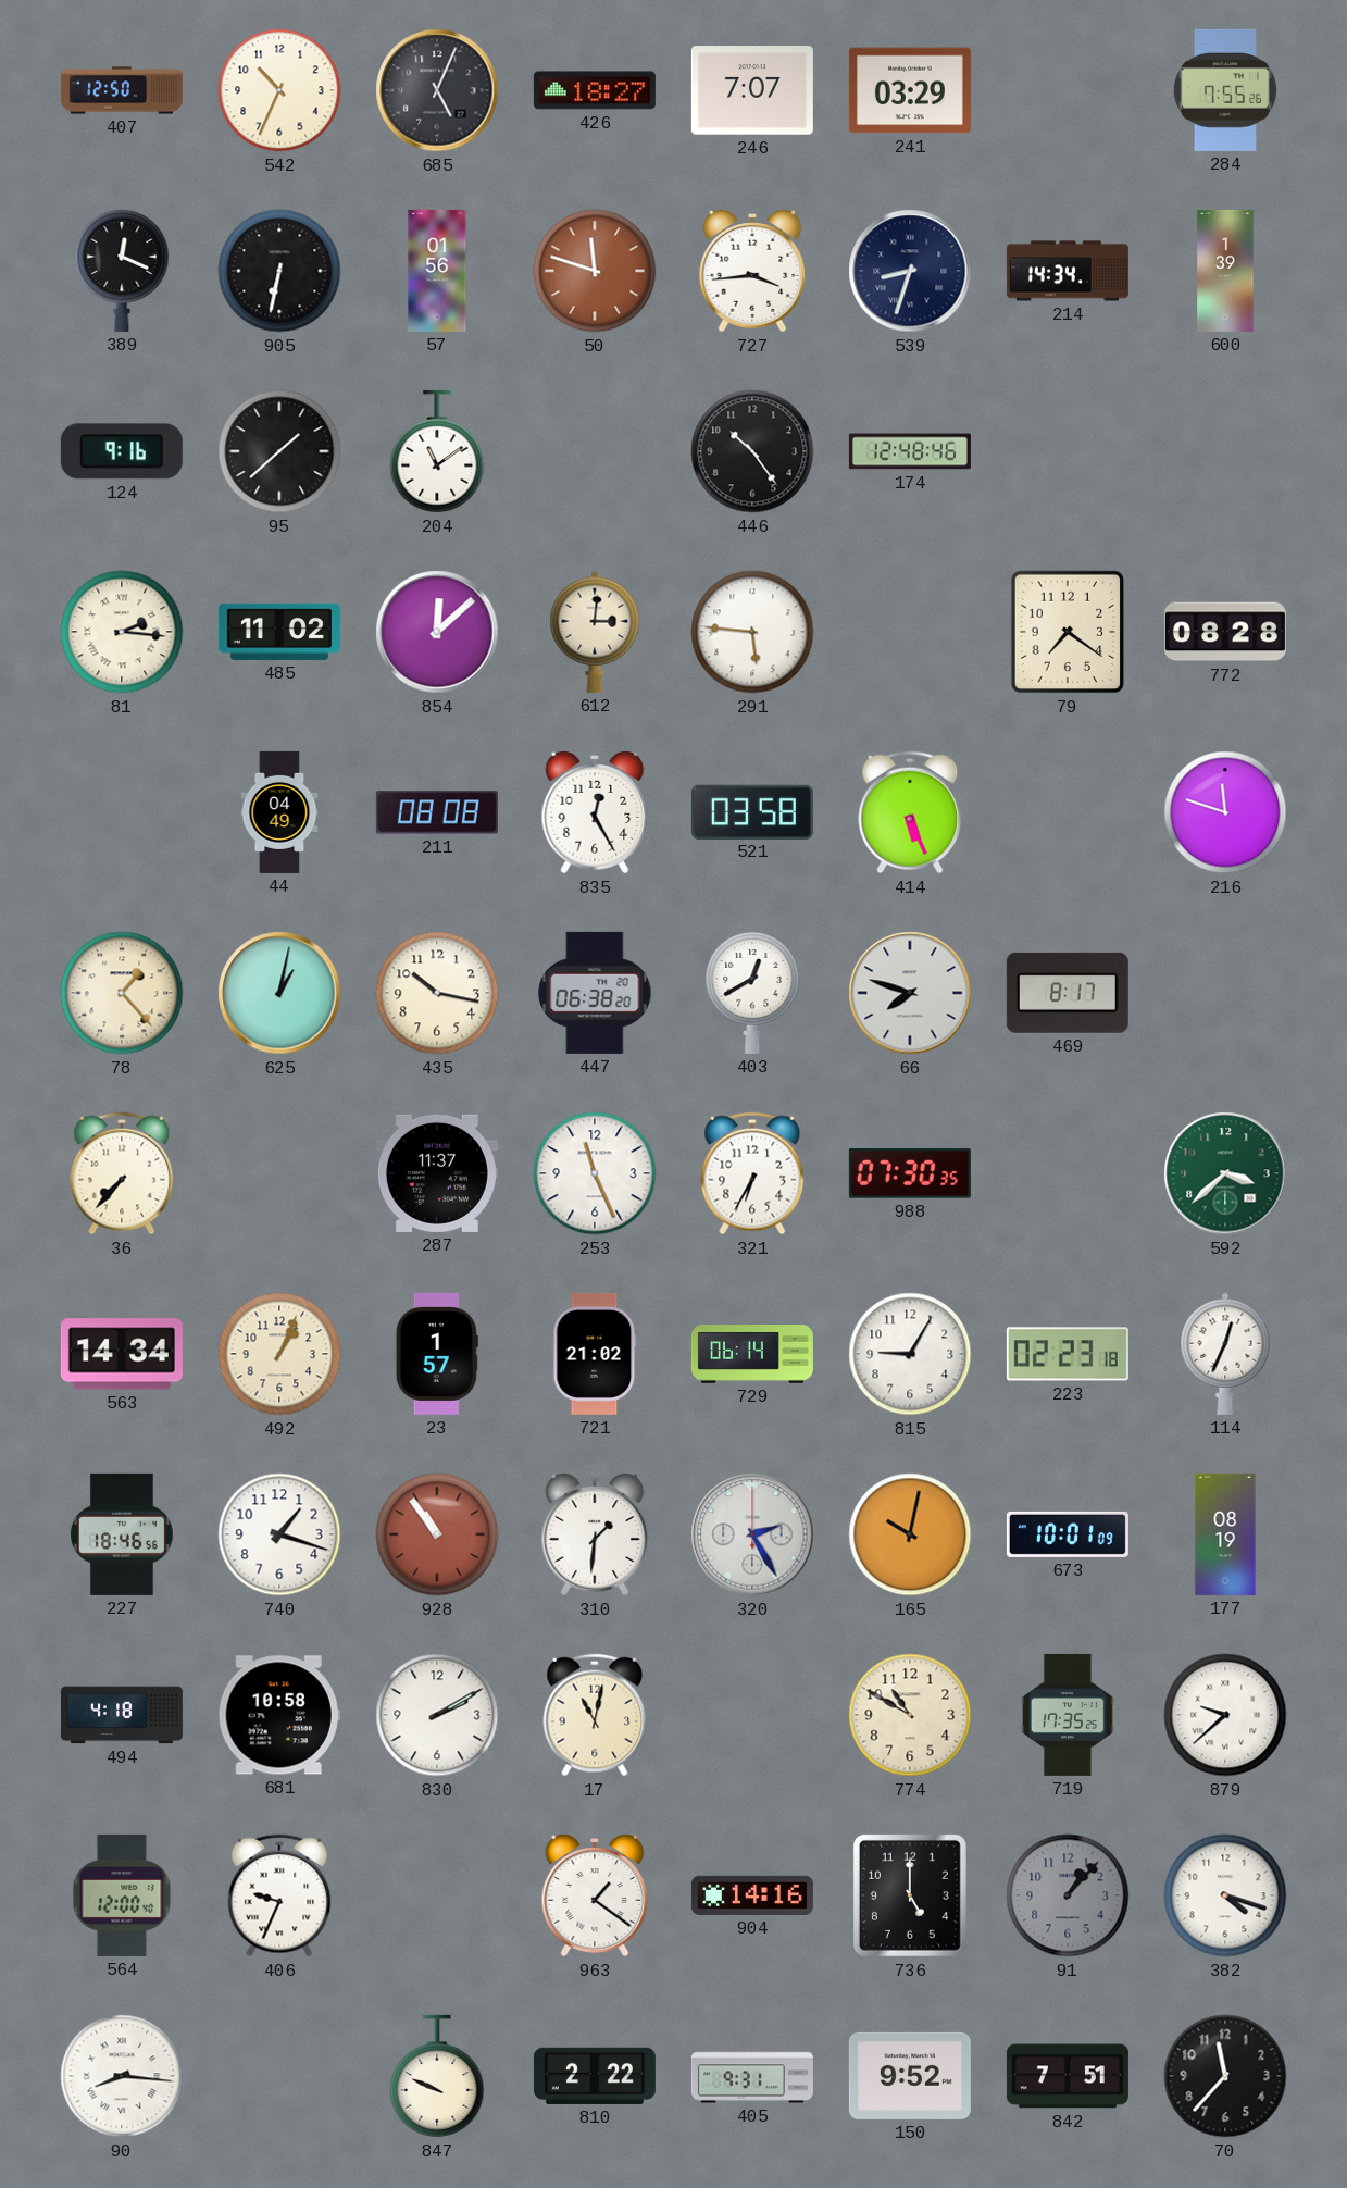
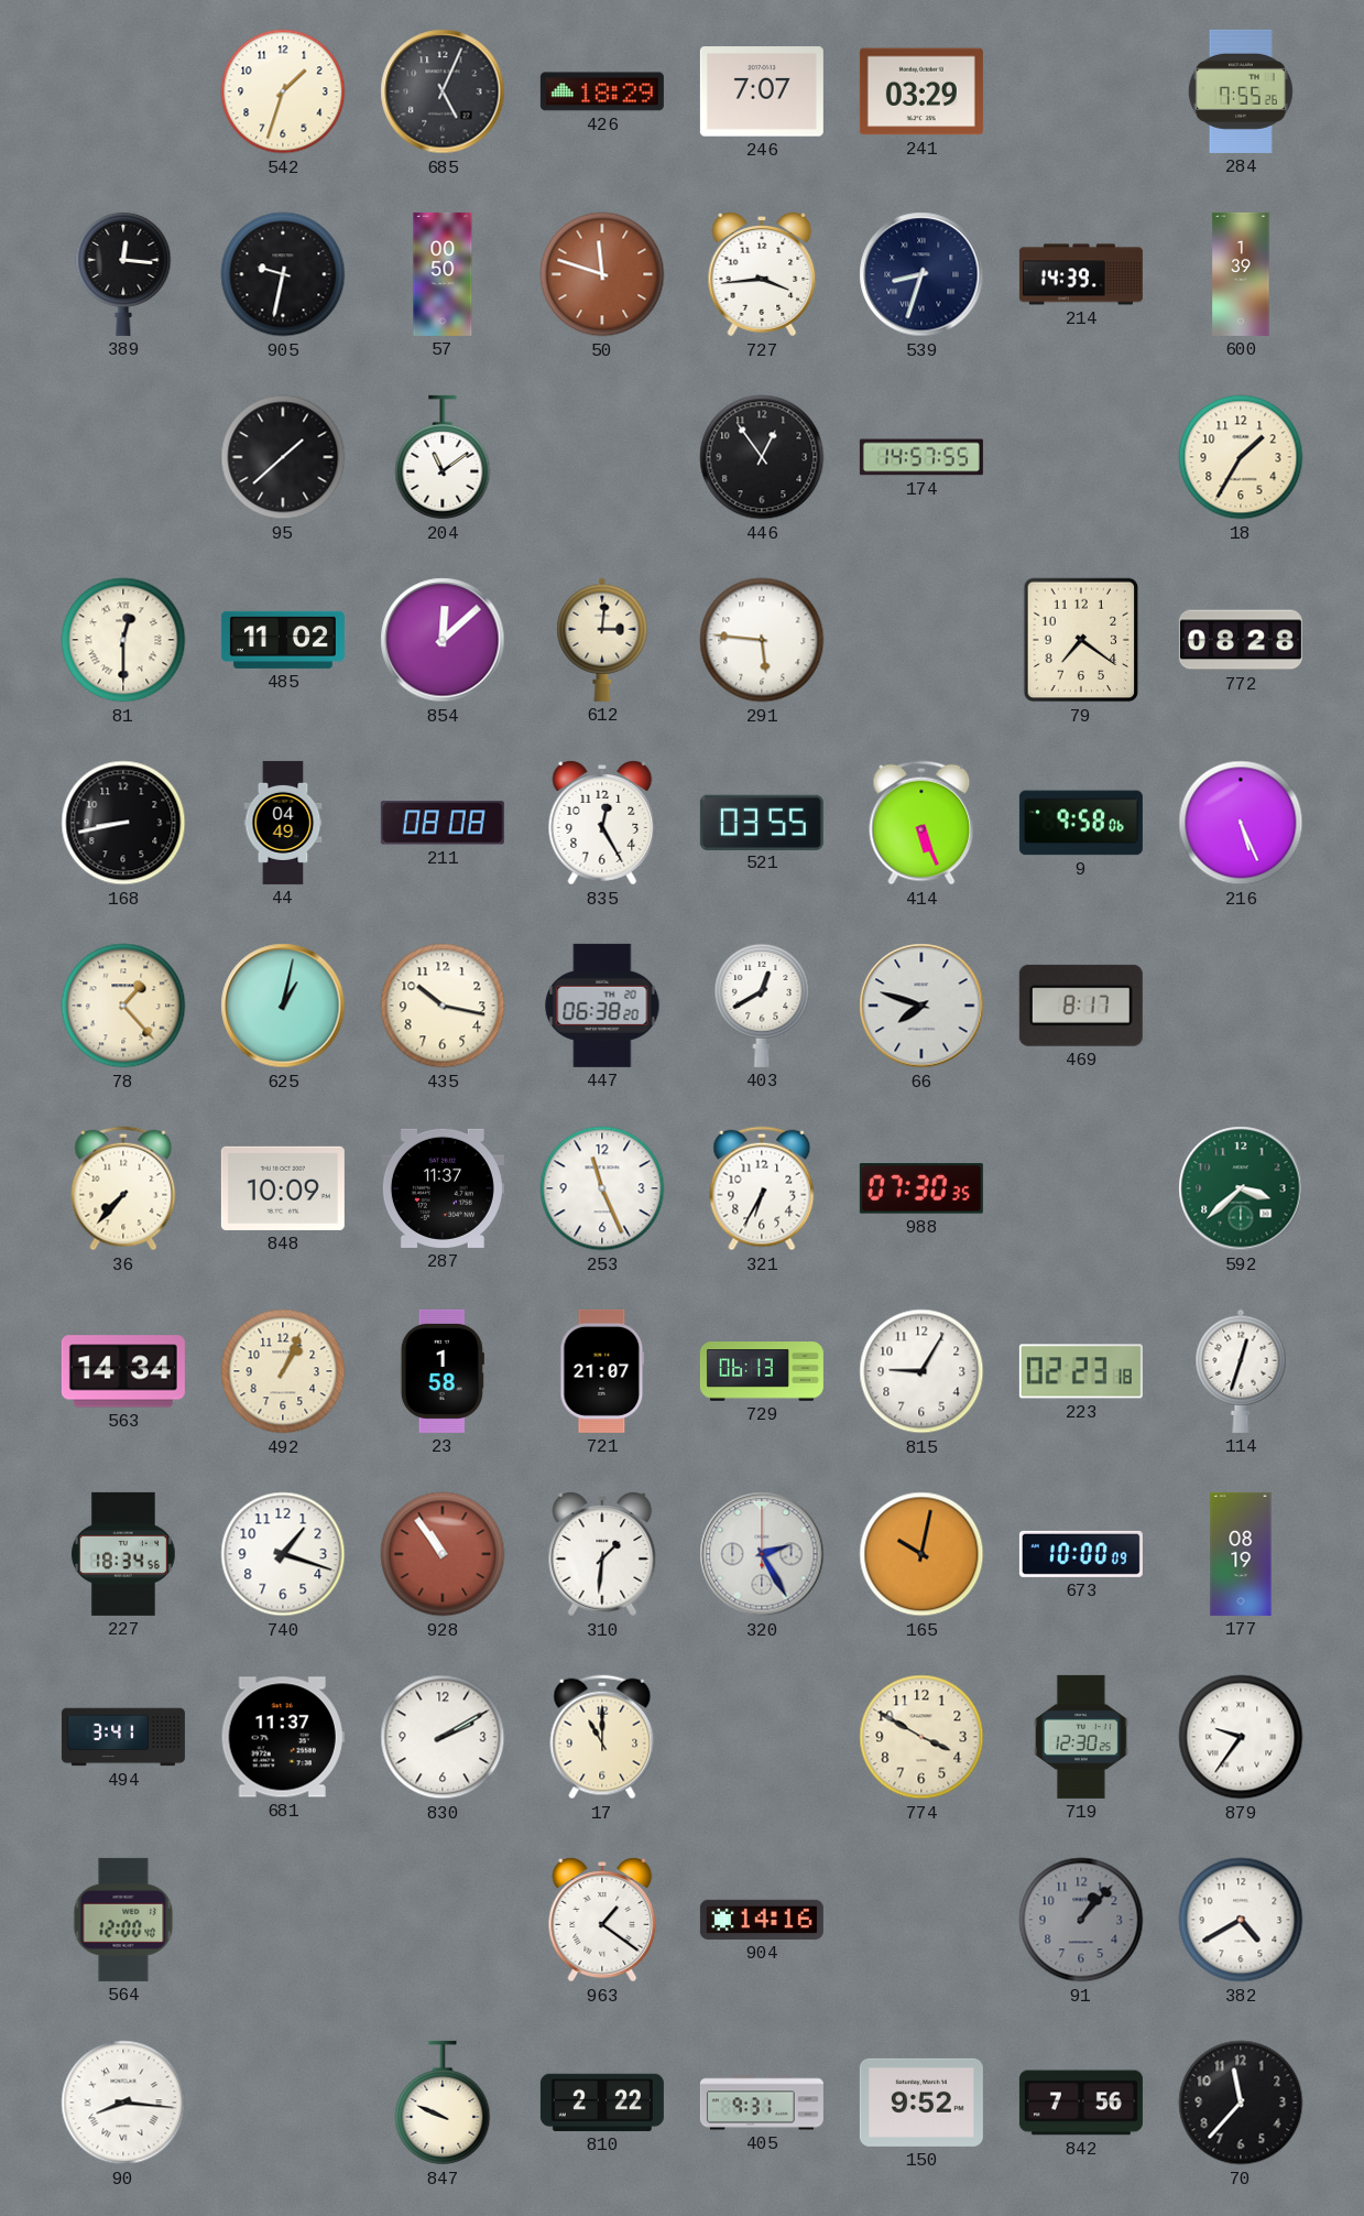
407: 12:50 -> none (122, 90)
542: 10:34 -> 1:33 (283, 91)
426: 18:27 -> 18:29 (602, 91)
389: 12:19 -> 12:16 (123, 273)
905: 6:32 -> 9:32 (283, 274)
57: 01:56 -> 00:50 (443, 274)
214: 14:34 -> 14:39 (1081, 274)
124: 9:16 -> none (122, 451)
446: 10:24 -> 12:54 (762, 457)
174: 12:48 -> 14:57 (921, 457)
18: none -> 1:35 (1241, 457)
81: 2:16 -> 12:30 (123, 640)
168: none -> 8:43 (123, 823)
521: 03:58 -> 03:55 (762, 822)
9: none -> 9:58 (1081, 823)
216: 11:48 -> 5:26 (1241, 823)
848: none -> 10:09 (283, 1188)
23: 1:57 -> 1:58 (443, 1371)
721: 21:02 -> 21:07 (602, 1371)
729: 06:14 -> 06:13 (762, 1372)
114: 12:34 -> 12:33 (1241, 1371)
227: 18:46 -> 18:34 (123, 1554)
673: 10:01 -> 10:00 (1081, 1554)
494: 4:18 -> 3:41 (123, 1737)
681: 10:58 -> 11:37 (283, 1737)
17: 11:02 -> 11:00 (602, 1737)
774: 10:50 -> 3:50 (921, 1737)
719: 17:35 -> 12:30 (1082, 1737)
879: 9:38 -> 9:36 (1241, 1737)
406: 9:34 -> none (279, 1895)
736: 5:00 -> none (910, 1895)
382: 4:18 -> 4:40 (1241, 1920)
842: 7:51 -> 7:56 (1081, 2103)
